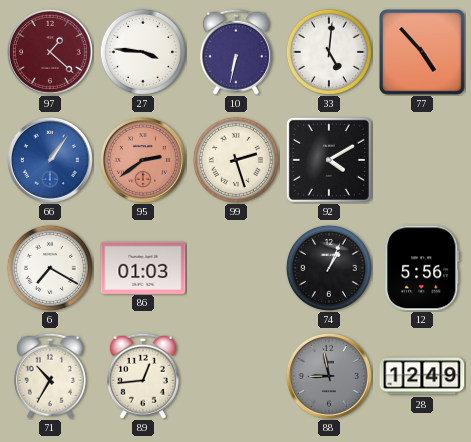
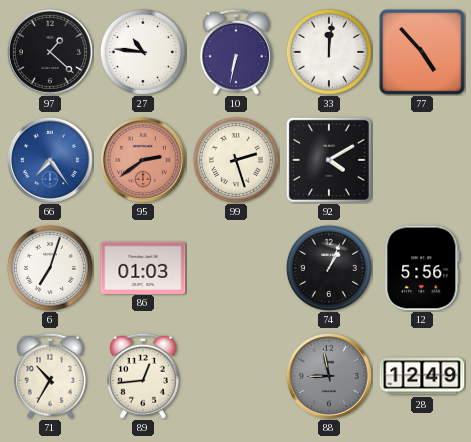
97 dial: burgundy -> black (50, 52)
27: 3:46 -> 10:46 (143, 52)
33: 5:01 -> 12:01 (329, 52)
66: 1:06 -> 7:24 (50, 160)
6: 7:20 -> 7:03 (50, 268)
